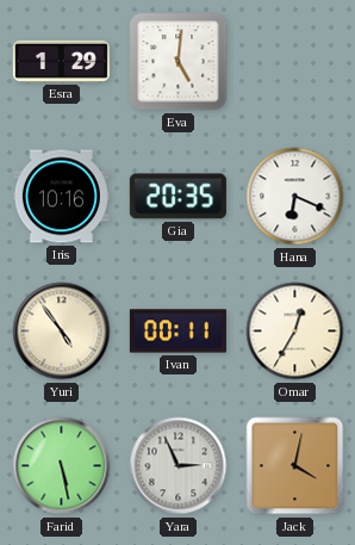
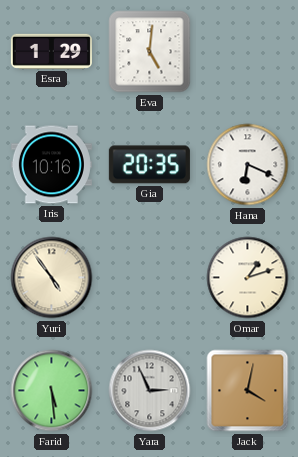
Ivan: 00:11 -> none (177, 332)
Omar: 12:35 -> 1:12 (248, 278)
Farid: 5:28 -> 5:29 (52, 391)
